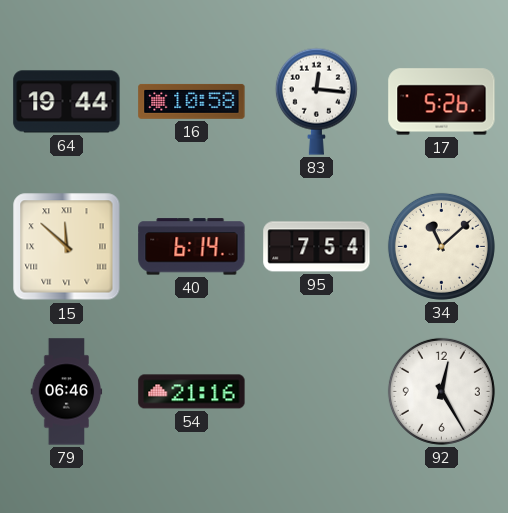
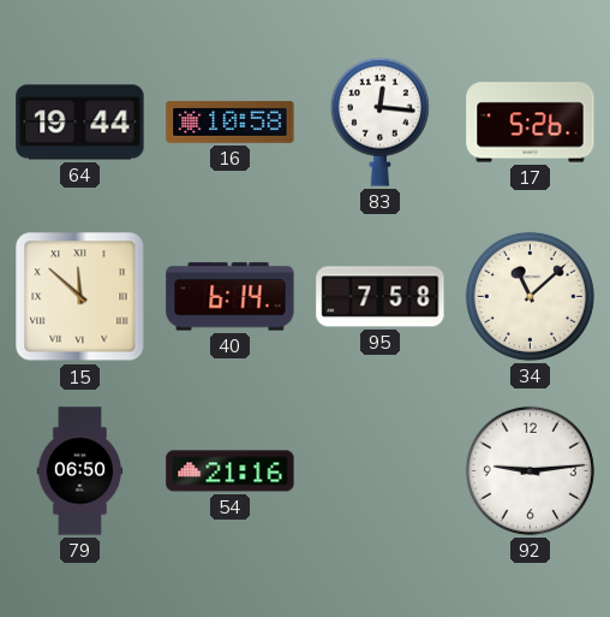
95: 7:54 -> 7:58 (381, 297)
79: 06:46 -> 06:50 (80, 471)
92: 12:25 -> 9:14 (530, 470)
